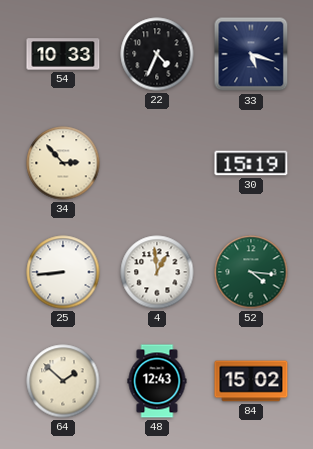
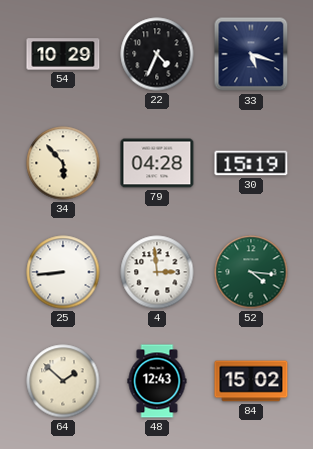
54: 10:33 -> 10:29 (63, 54)
34: 2:53 -> 5:53 (63, 163)
79: none -> 04:28 (157, 163)
4: 12:59 -> 2:59 (157, 272)
